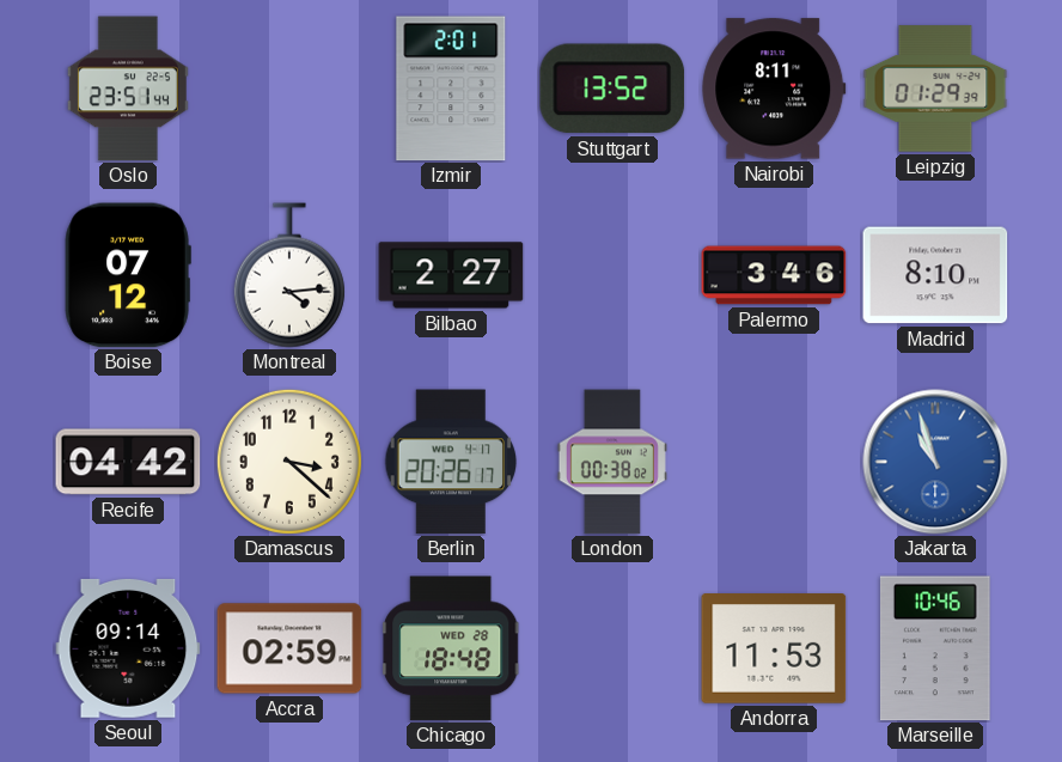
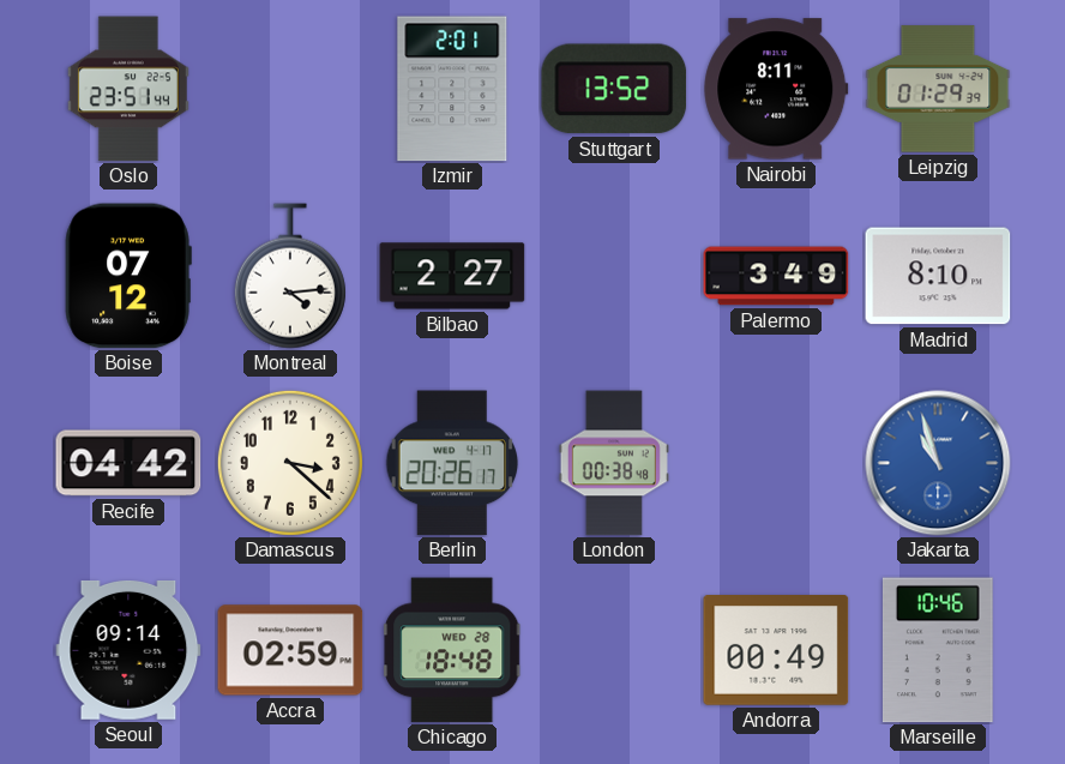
Palermo: 3:46 -> 3:49 (776, 276)
London: 00:38:02 -> 00:38:48 (614, 463)
Andorra: 11:53 -> 00:49 (776, 651)
